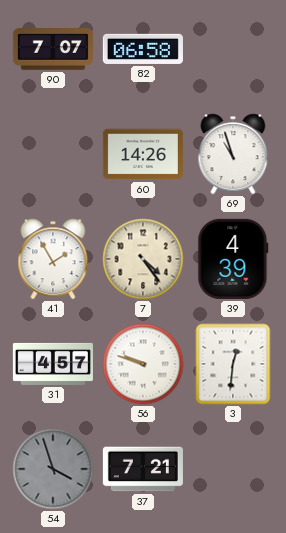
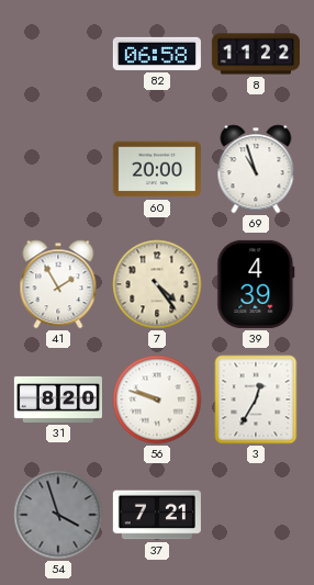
90: 7:07 -> none (53, 49)
8: none -> 11:22 (256, 54)
60: 14:26 -> 20:00 (157, 169)
31: 4:57 -> 8:20 (58, 400)
3: 12:31 -> 12:35 (256, 400)
